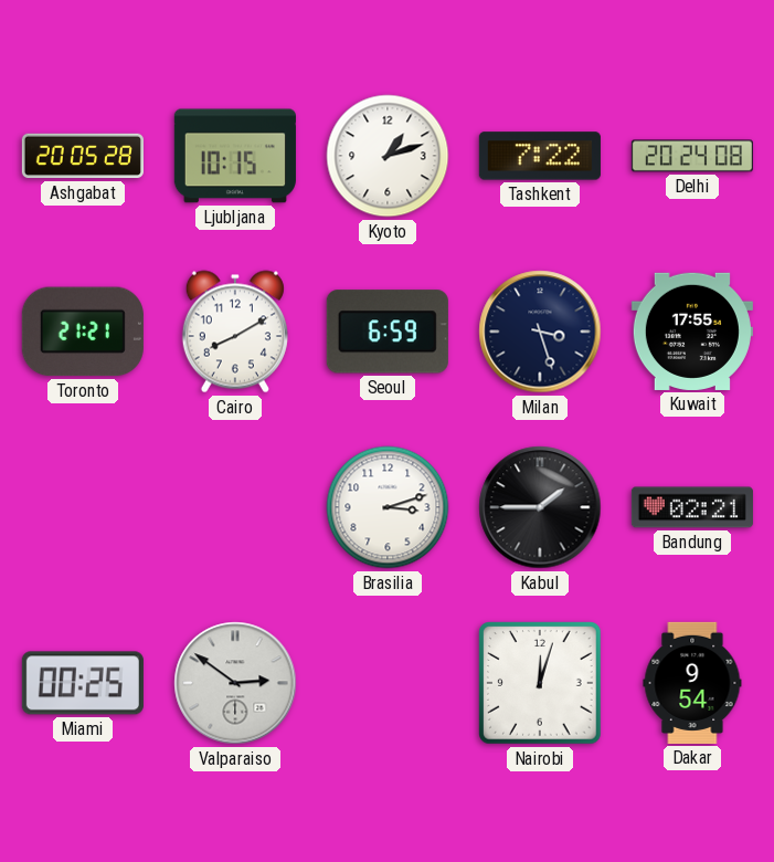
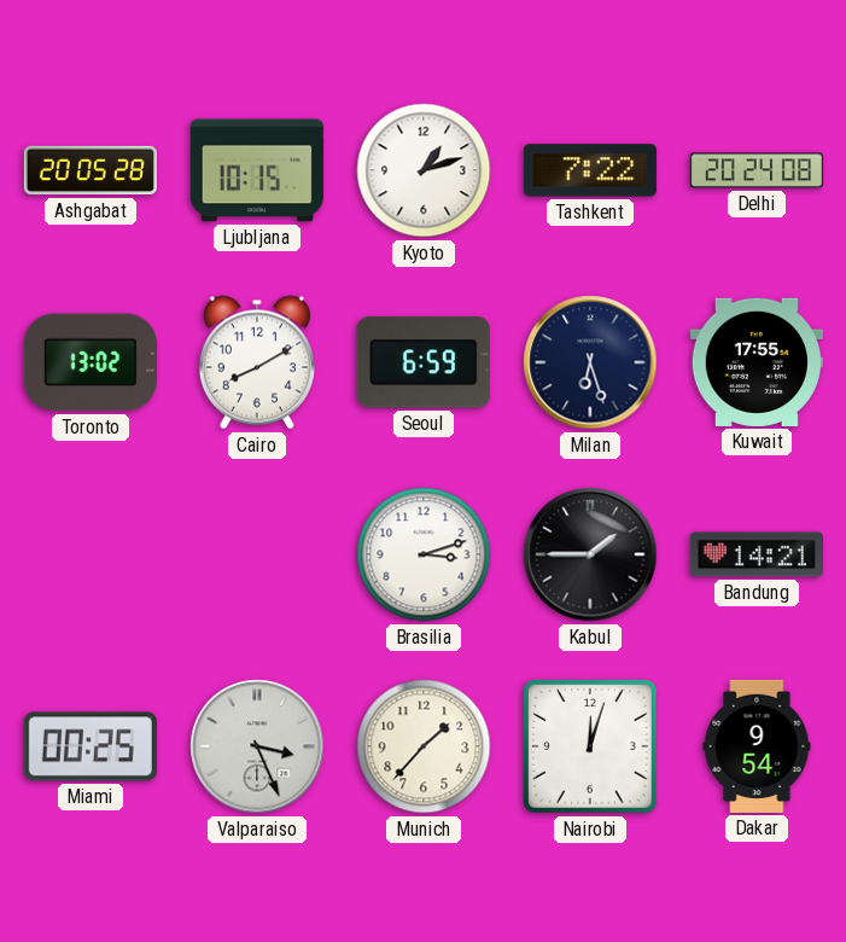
Toronto: 21:21 -> 13:02 (91, 362)
Milan: 3:27 -> 6:27 (590, 362)
Bandung: 02:21 -> 14:21 (757, 554)
Valparaiso: 2:51 -> 3:26 (257, 746)
Munich: none -> 1:37 (424, 746)
